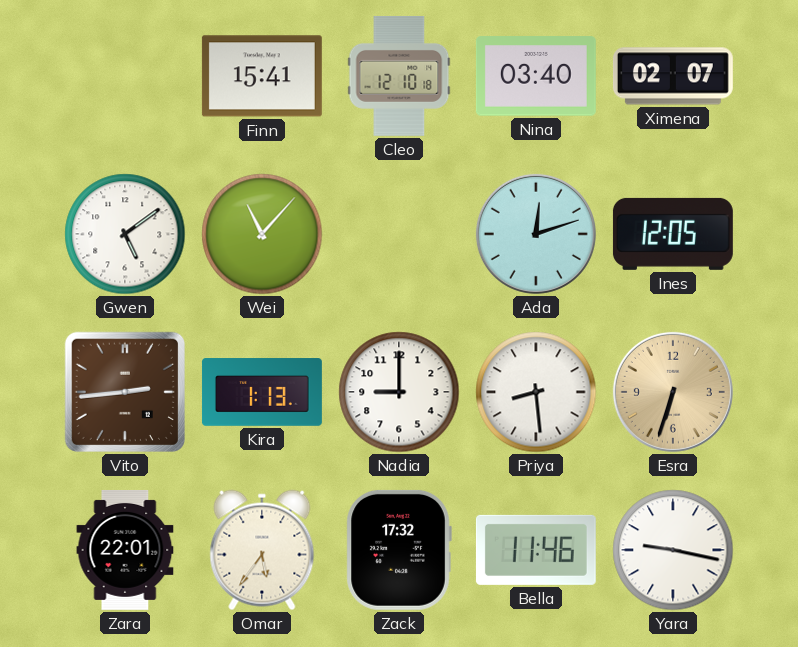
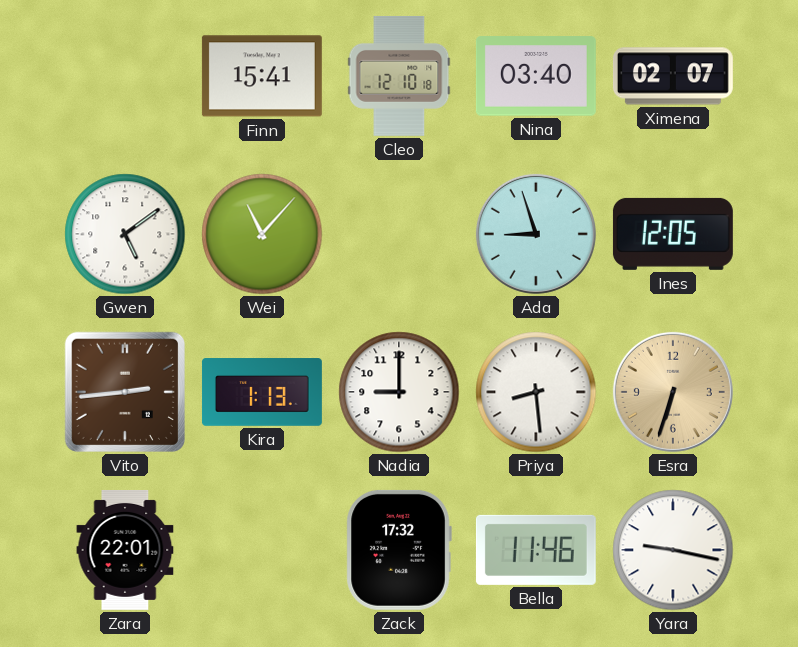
Ada: 12:12 -> 8:57 (536, 234)
Omar: 5:36 -> none (262, 550)
